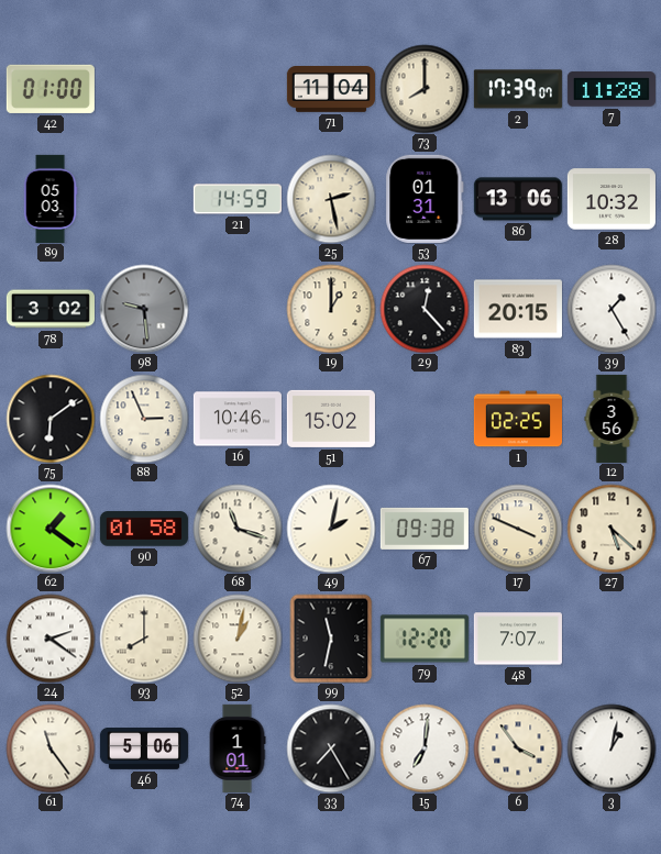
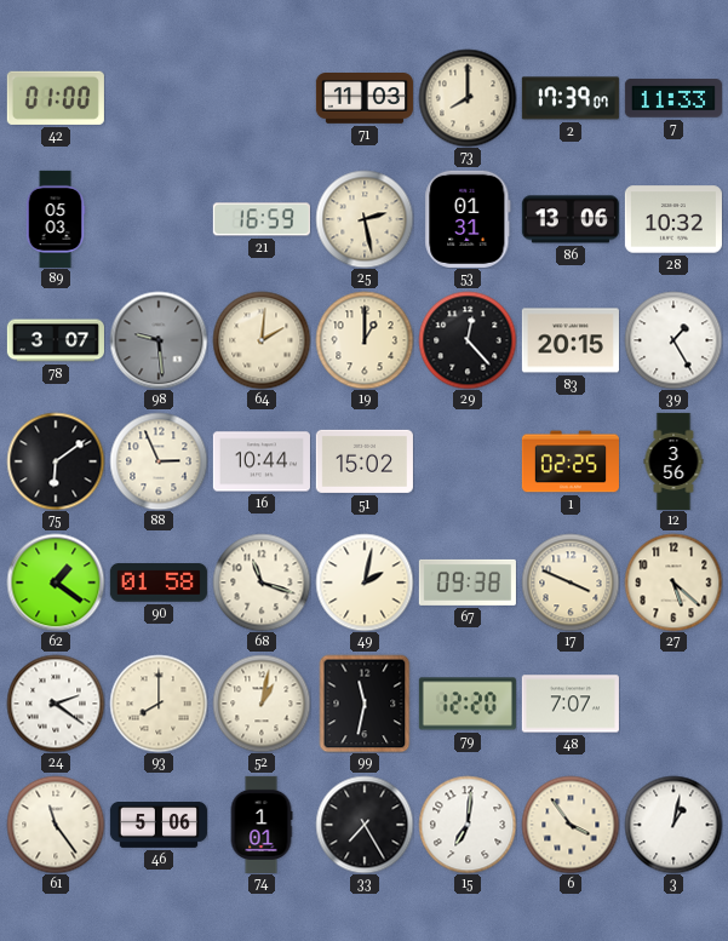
71: 11:04 -> 11:03 (365, 99)
7: 11:28 -> 11:33 (673, 98)
21: 14:59 -> 16:59 (262, 219)
78: 3:02 -> 3:07 (56, 340)
64: none -> 2:01 (262, 340)
16: 10:46 -> 10:44 (262, 461)
